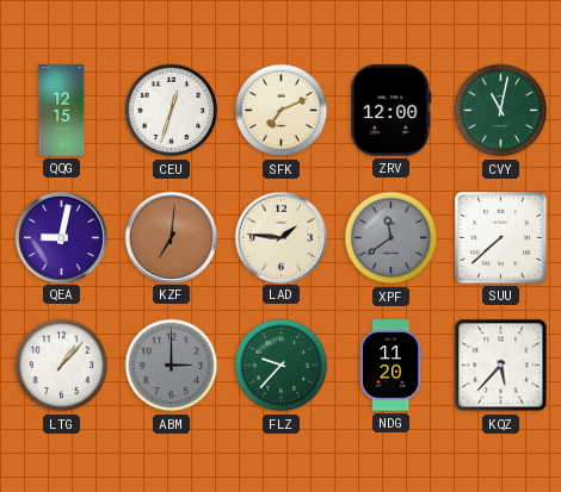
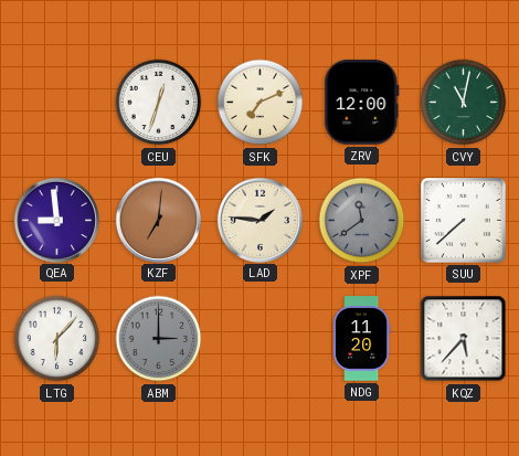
QQG: 12:15 -> none (62, 111)
QEA: 9:02 -> 8:59 (56, 220)
LTG: 1:07 -> 6:07 (57, 339)
FLZ: 9:37 -> none (282, 366)
